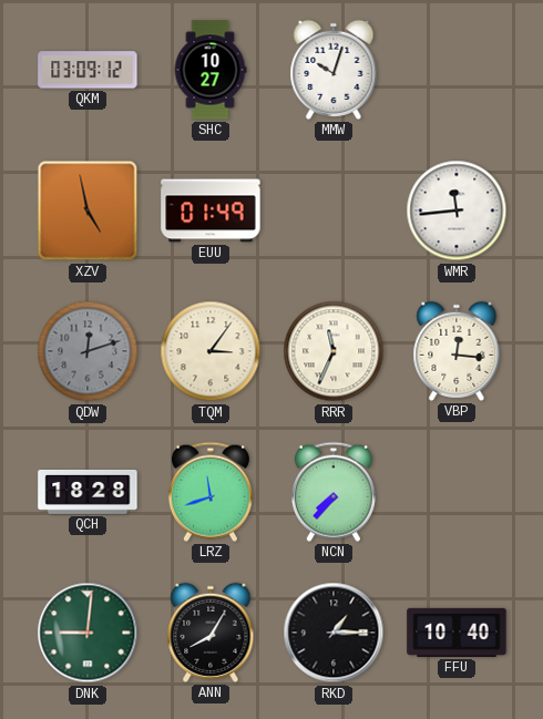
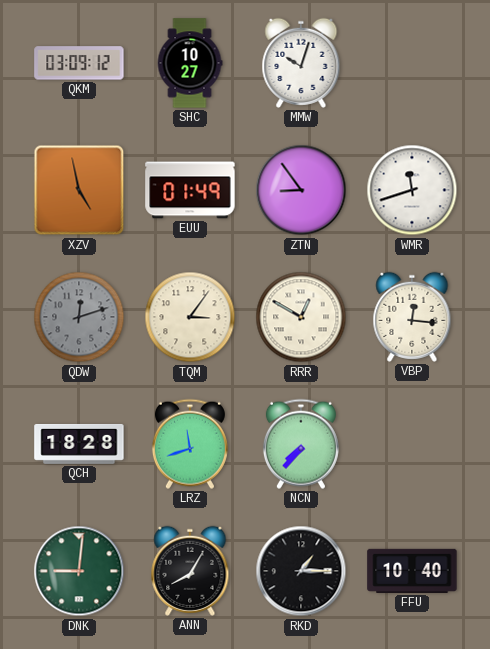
ZTN: none -> 8:54 (301, 190)
WMR: 11:44 -> 11:42 (412, 190)
RRR: 11:34 -> 12:50 (301, 317)
